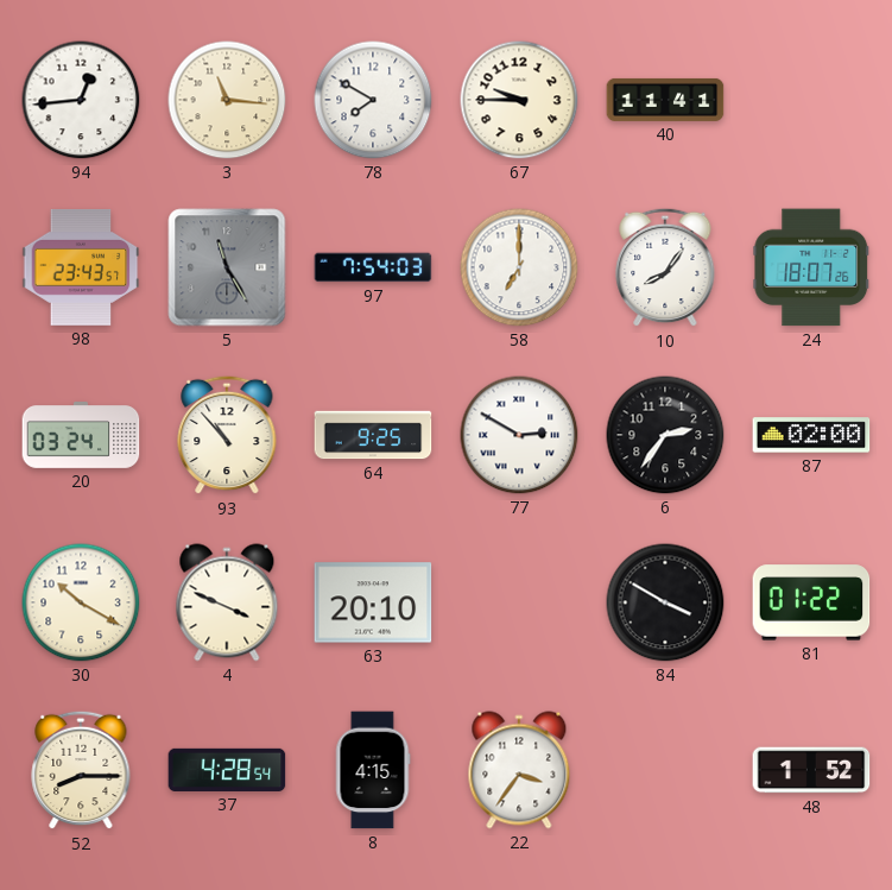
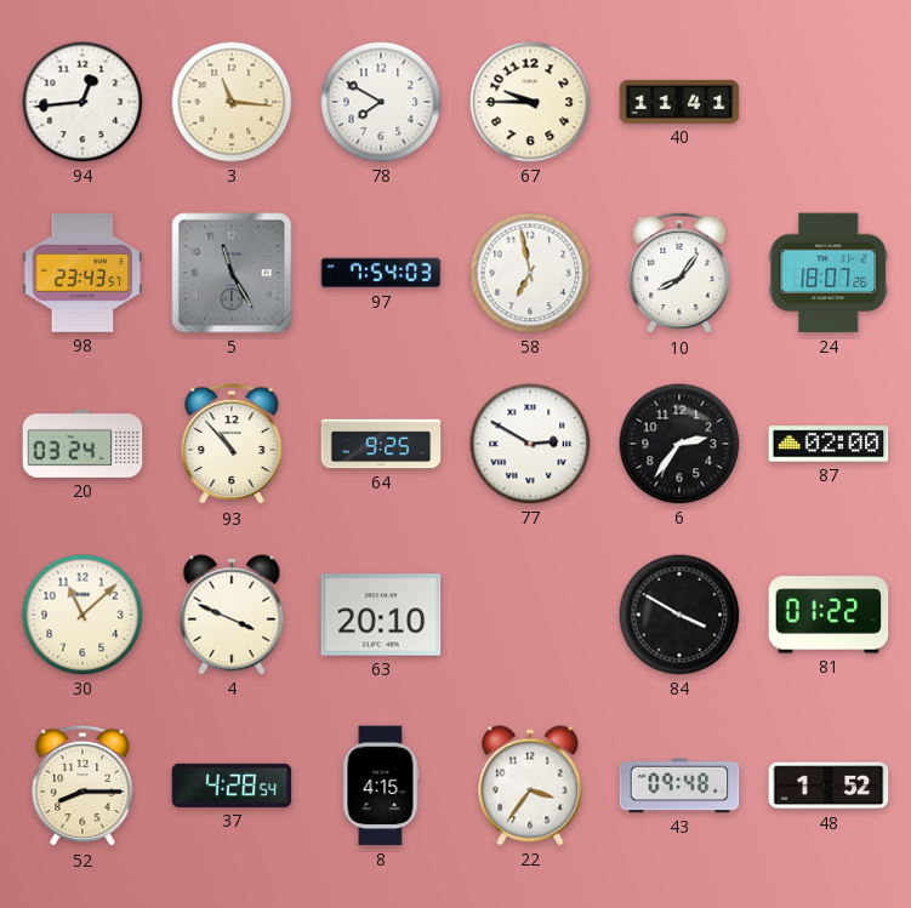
58: 7:00 -> 6:58 (530, 273)
30: 10:20 -> 11:08 (82, 615)
43: none -> 09:48 (679, 786)
